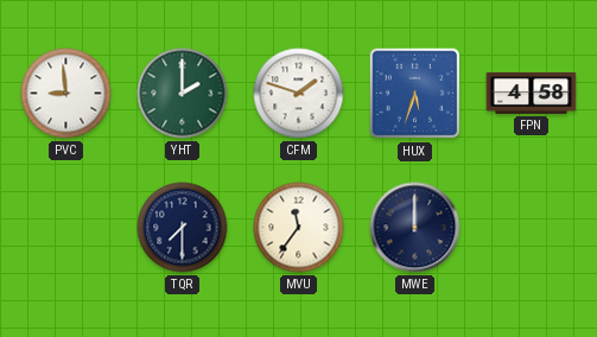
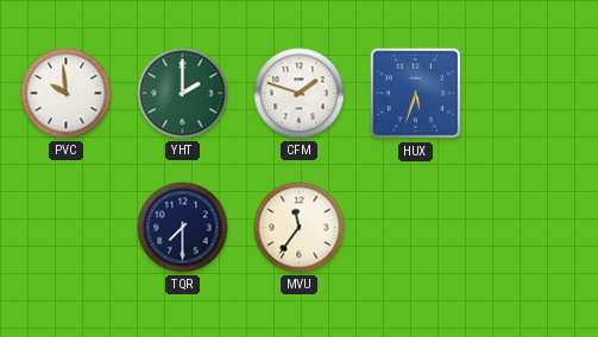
PVC: 8:59 -> 9:59 (67, 94)
FPN: 4:58 -> none (532, 93)
MWE: 12:00 -> none (415, 228)
